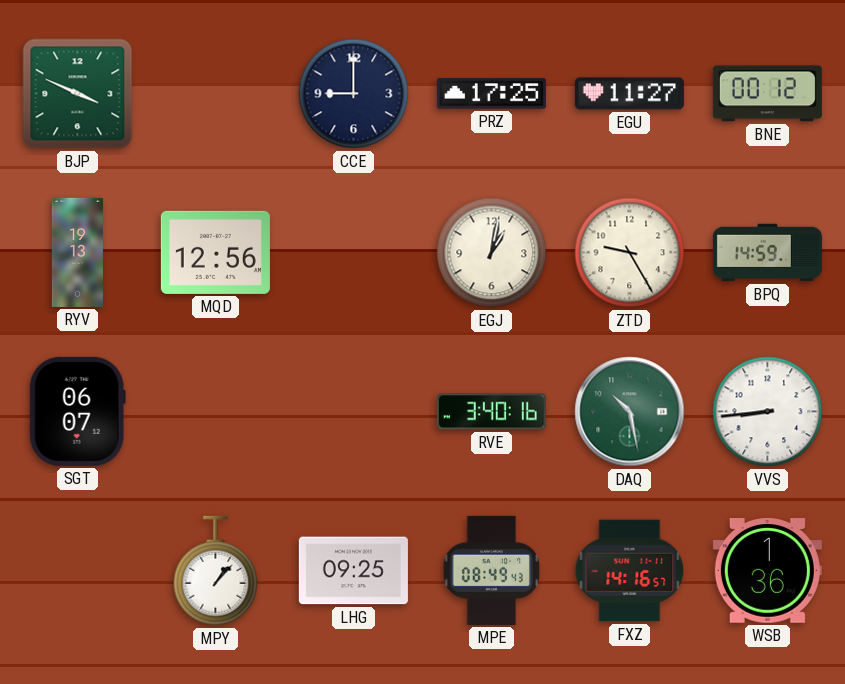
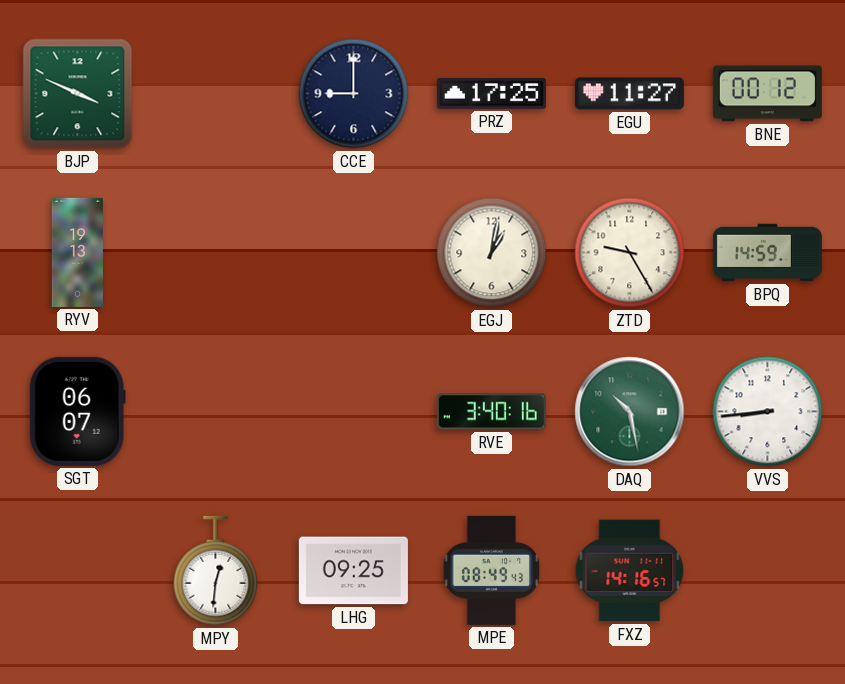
MQD: 12:56 -> none (215, 252)
MPY: 1:07 -> 12:31 (216, 571)
WSB: 1:36 -> none (767, 571)
